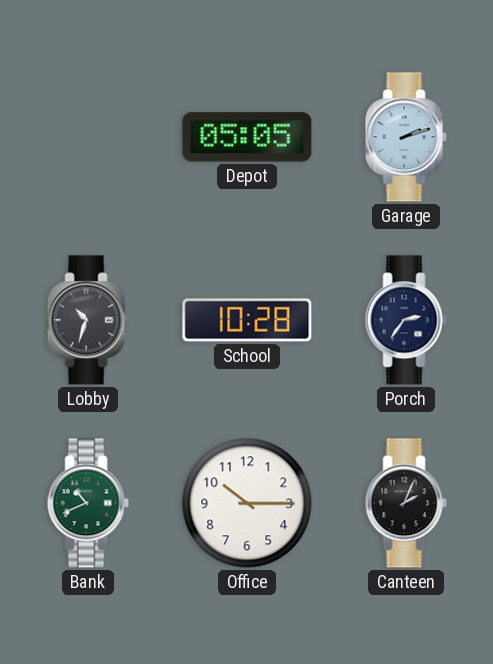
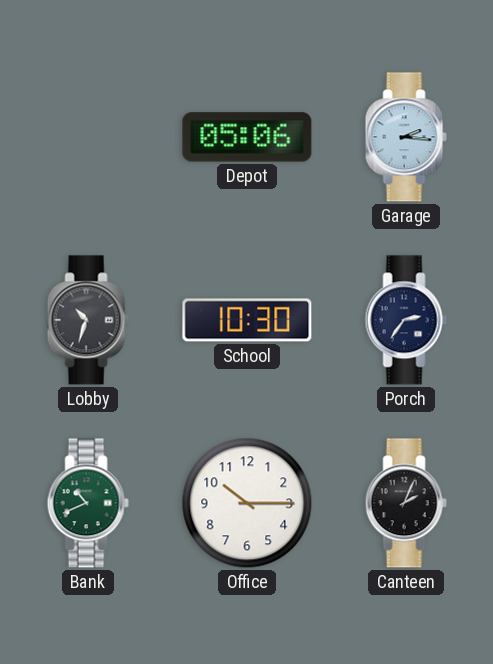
Depot: 05:05 -> 05:06 (247, 137)
Garage: 2:12 -> 2:16 (406, 137)
School: 10:28 -> 10:30 (247, 320)
